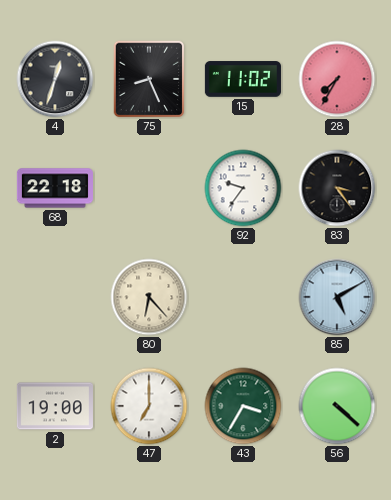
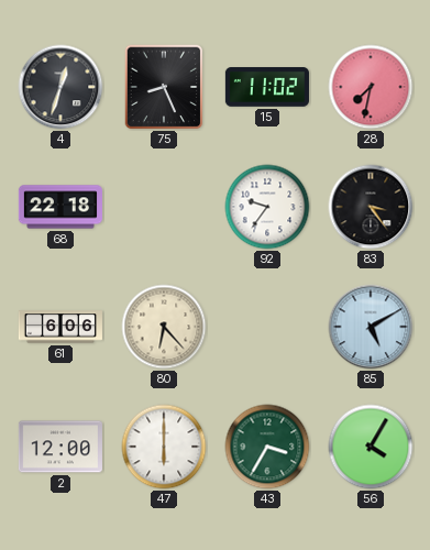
28: 7:35 -> 7:32 (371, 87)
61: none -> 6:06 (60, 327)
2: 19:00 -> 12:00 (60, 447)
47: 7:00 -> 6:00 (164, 447)
56: 4:22 -> 4:05 (371, 447)
